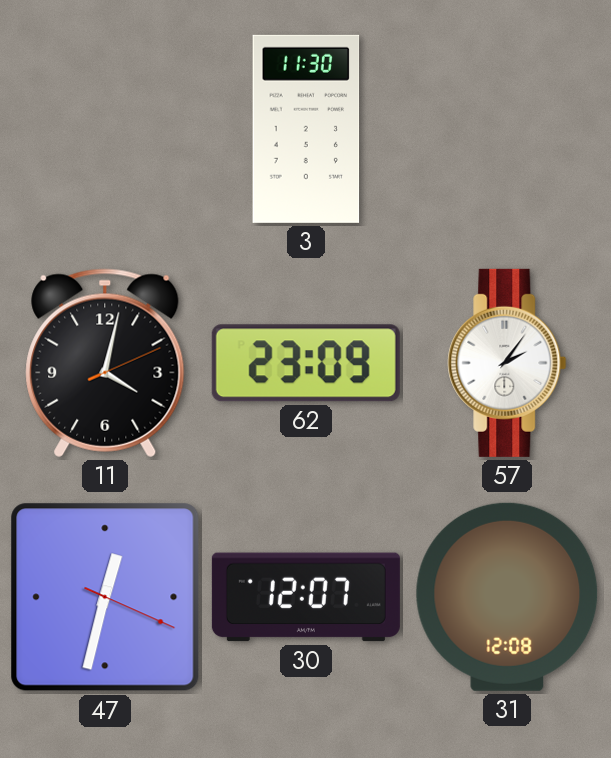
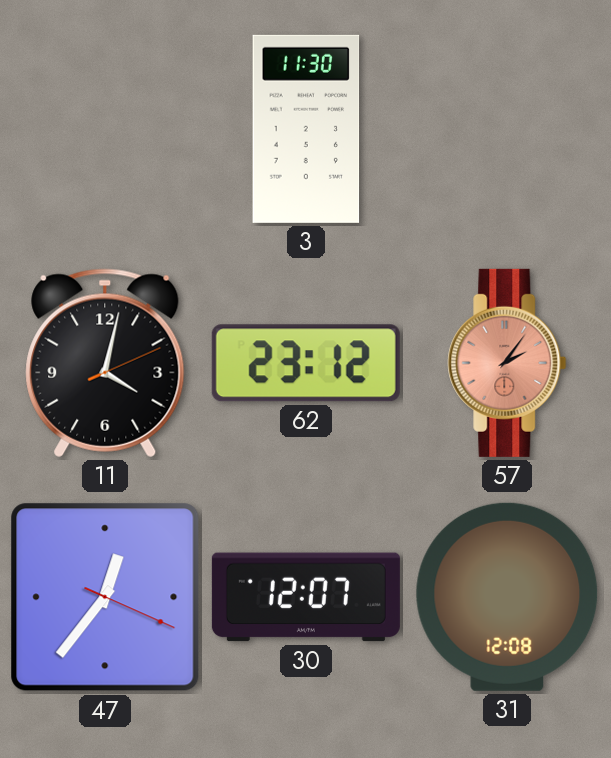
62: 23:09 -> 23:12 (306, 363)
57 dial: white -> salmon (507, 363)
47: 12:32 -> 12:36 (105, 597)
